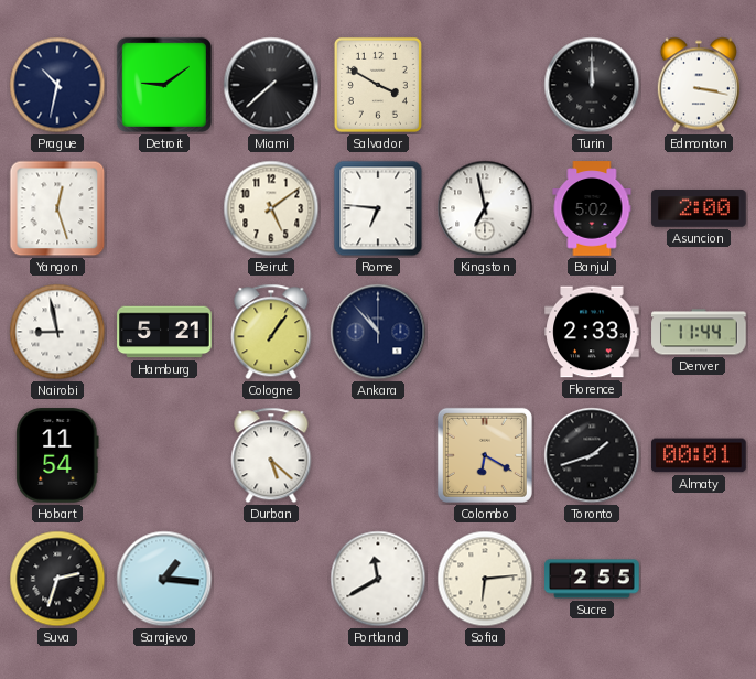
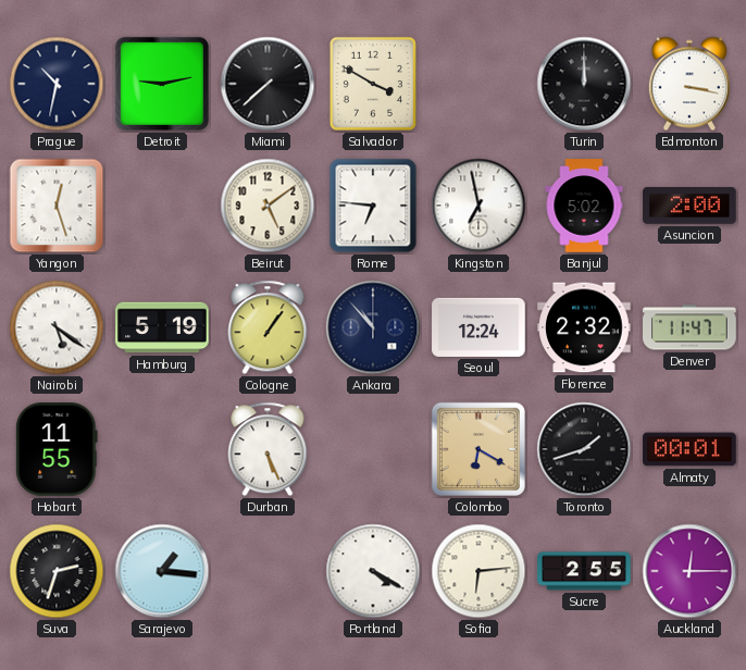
Detroit: 9:09 -> 9:13 (162, 84)
Nairobi: 8:58 -> 5:21 (57, 327)
Hamburg: 5:21 -> 5:19 (162, 327)
Seoul: none -> 12:24 (478, 327)
Florence: 2:33 -> 2:32 (584, 327)
Denver: 11:44 -> 11:47 (689, 327)
Hobart: 11:54 -> 11:55 (57, 449)
Durban: 5:22 -> 5:26 (268, 449)
Portland: 11:40 -> 4:20 (373, 571)
Auckland: none -> 12:15 (689, 571)
